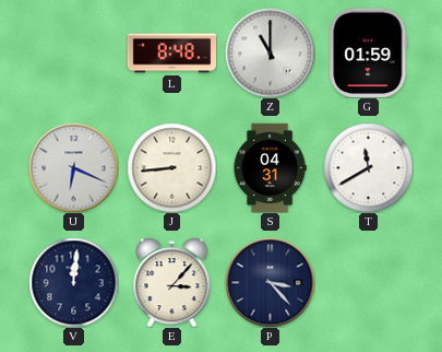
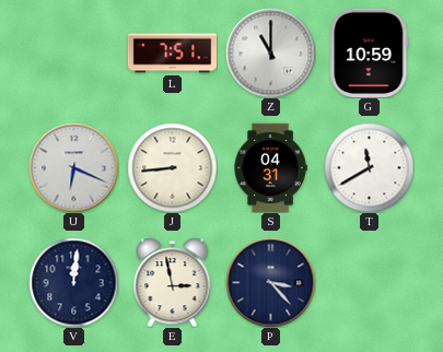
L: 8:48 -> 7:51 (172, 54)
G: 01:59 -> 10:59 (370, 52)
E: 3:07 -> 2:58 (173, 282)
